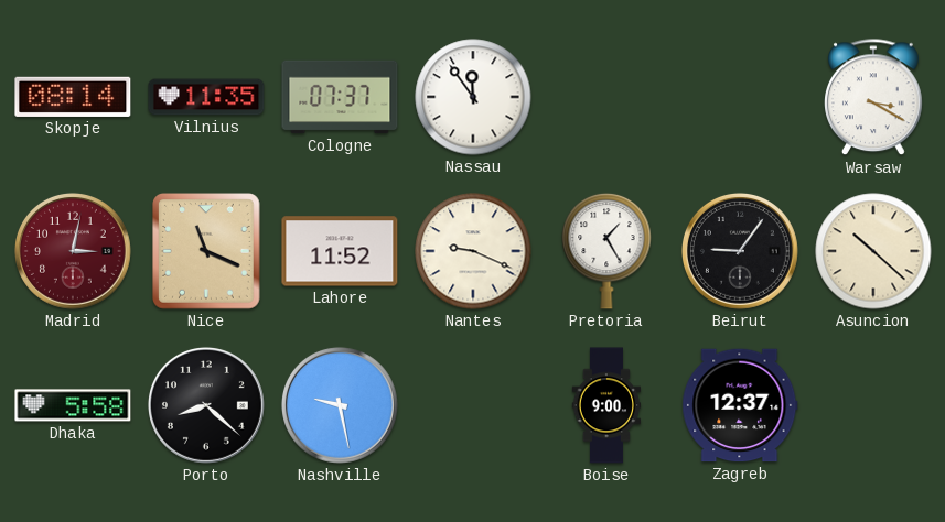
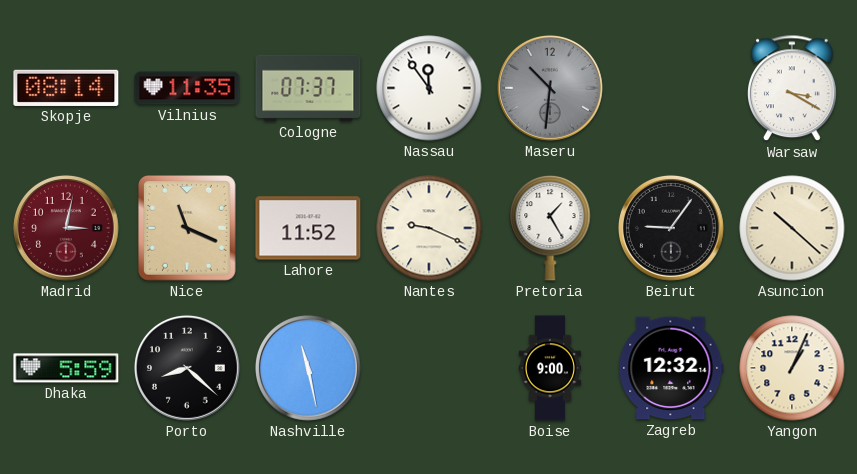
Maseru: none -> 10:31 (550, 88)
Dhaka: 5:58 -> 5:59 (66, 368)
Nashville: 9:28 -> 11:28 (308, 368)
Zagreb: 12:37 -> 12:32 (671, 368)
Yangon: none -> 1:04 (792, 368)
